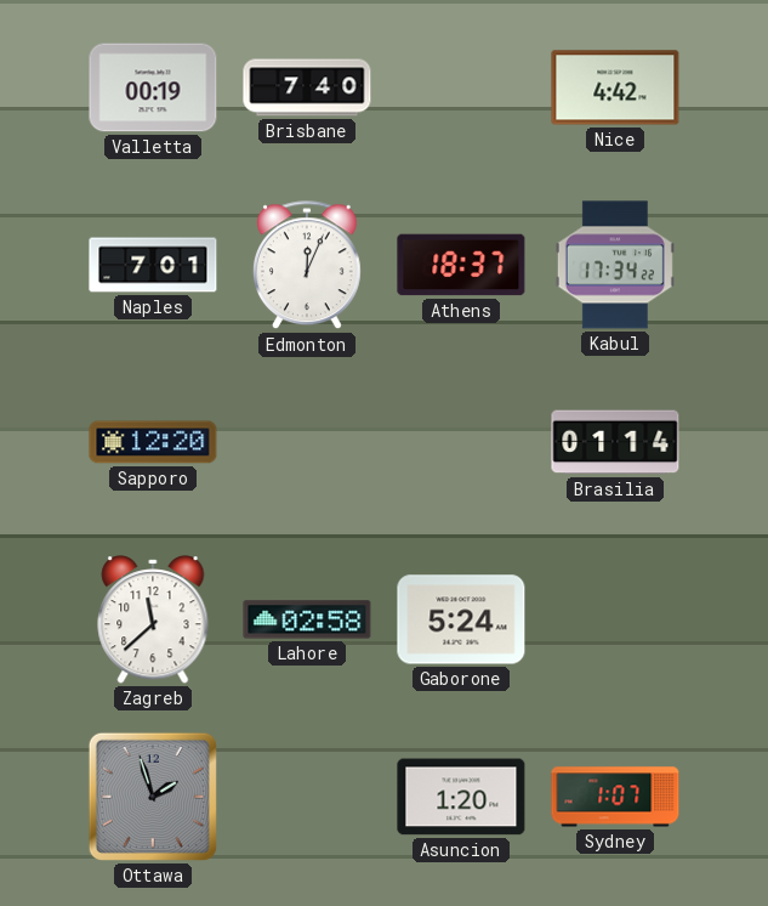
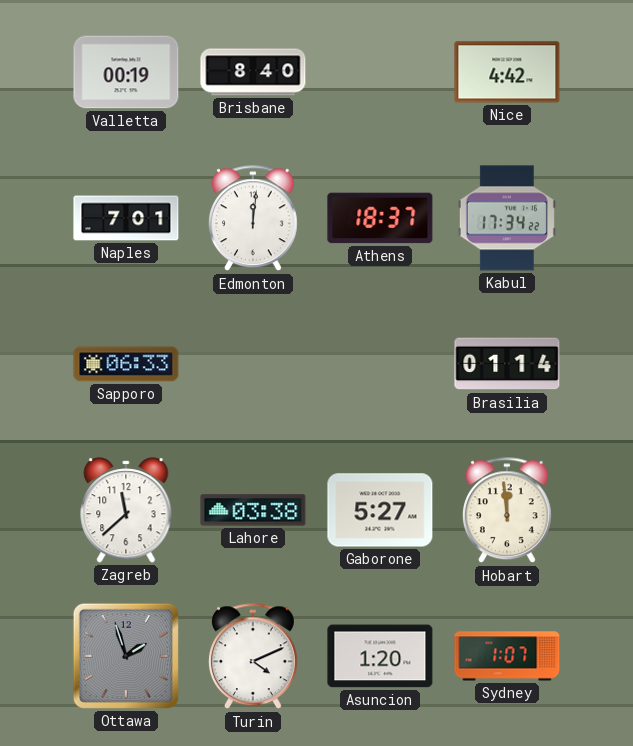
Brisbane: 7:40 -> 8:40 (253, 72)
Edmonton: 12:04 -> 12:01 (253, 219)
Sapporo: 12:20 -> 06:33 (126, 364)
Lahore: 02:58 -> 03:38 (253, 510)
Gaborone: 5:24 -> 5:27 (380, 510)
Hobart: none -> 11:59 (507, 511)
Turin: none -> 4:11 (253, 657)
